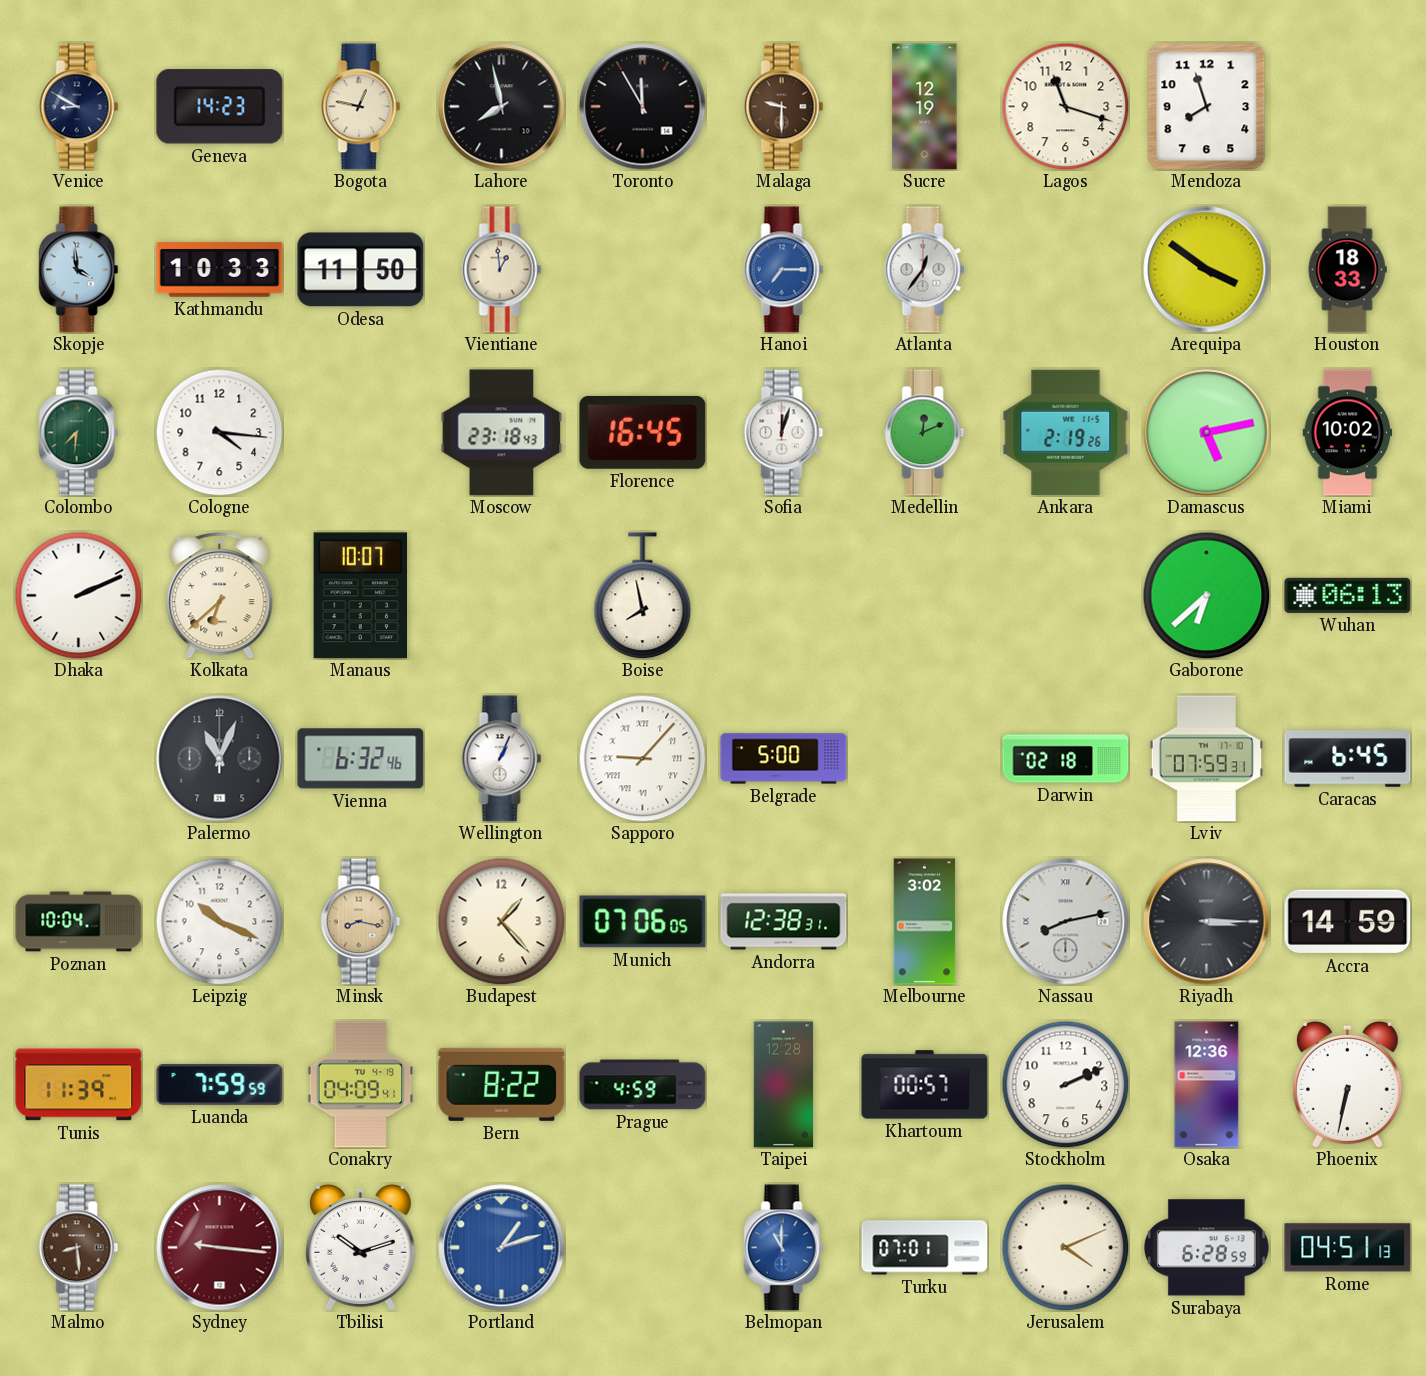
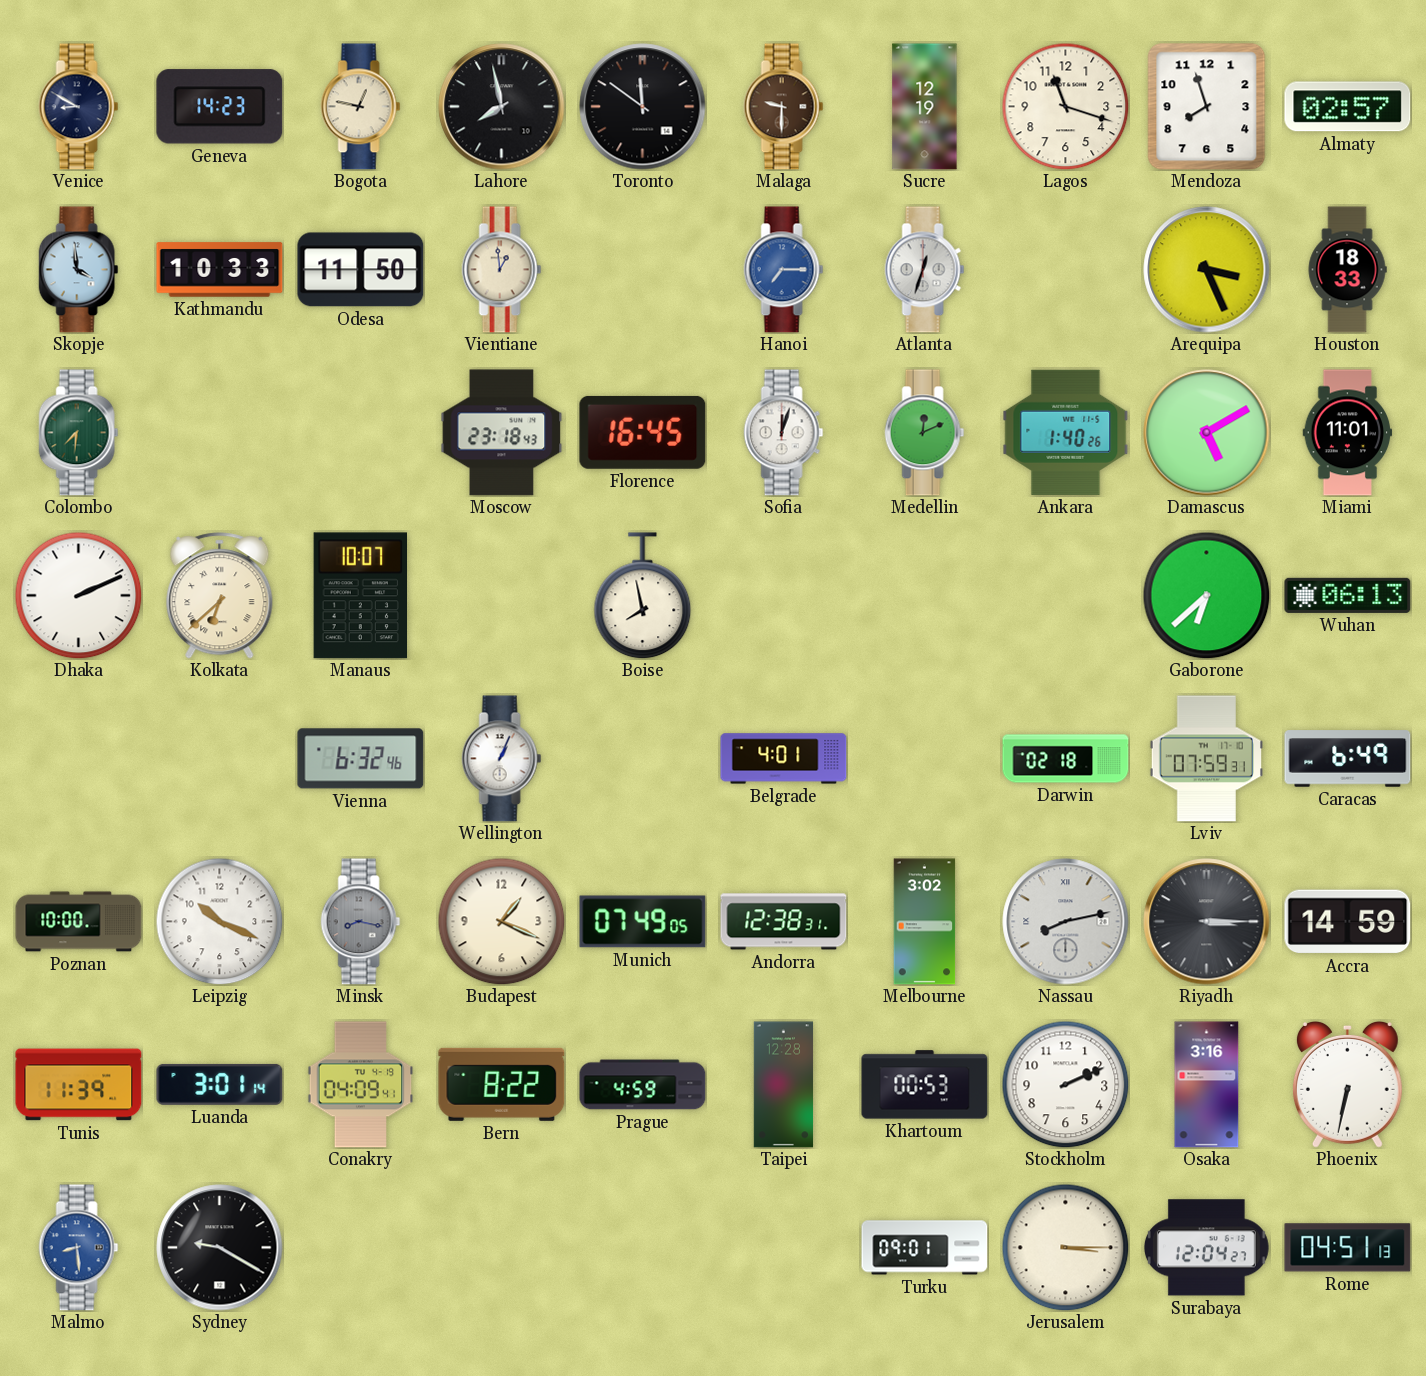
Toronto: 11:55 -> 11:51 (643, 107)
Almaty: none -> 02:57 (1348, 107)
Atlanta: 12:36 -> 12:33 (925, 270)
Arequipa: 3:51 -> 3:26 (1207, 270)
Cologne: 4:16 -> none (219, 432)
Ankara: 2:19 -> 1:40 (1066, 432)
Damascus: 5:13 -> 5:10 (1207, 433)
Miami: 10:02 -> 11:01 (1348, 433)
Palermo: 11:04 -> none (220, 759)
Sapporo: 9:07 -> none (642, 758)
Belgrade: 5:00 -> 4:01 (784, 759)
Caracas: 6:45 -> 6:49 (1348, 759)
Poznan: 10:04 -> 10:00 (79, 922)
Minsk dial: champagne -> grey (361, 922)
Budapest: 1:23 -> 1:19 (501, 921)
Munich: 07:06 -> 07:49 (643, 922)
Luanda: 7:59 -> 3:01 (220, 1084)
Khartoum: 00:57 -> 00:53 (925, 1085)
Osaka: 12:36 -> 3:16 (1207, 1085)
Malmo dial: brown -> blue (79, 1248)
Sydney: 9:16 -> 9:20 (220, 1248)
Sydney dial: burgundy -> black (220, 1248)
Tbilisi: 10:12 -> none (360, 1247)
Portland: 1:12 -> none (502, 1248)
Belmopan: 11:00 -> none (784, 1248)
Turku: 07:01 -> 09:01 (925, 1248)
Jerusalem: 4:11 -> 3:15 (1065, 1247)
Surabaya: 6:28 -> 12:04 (1206, 1248)
